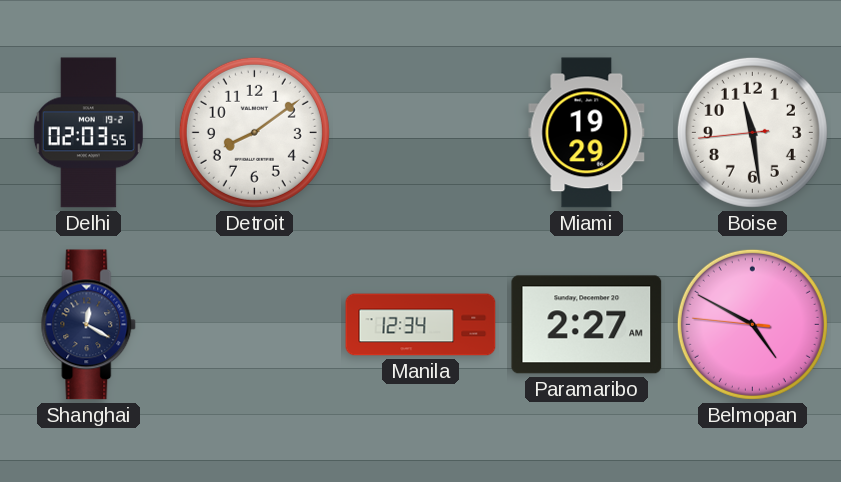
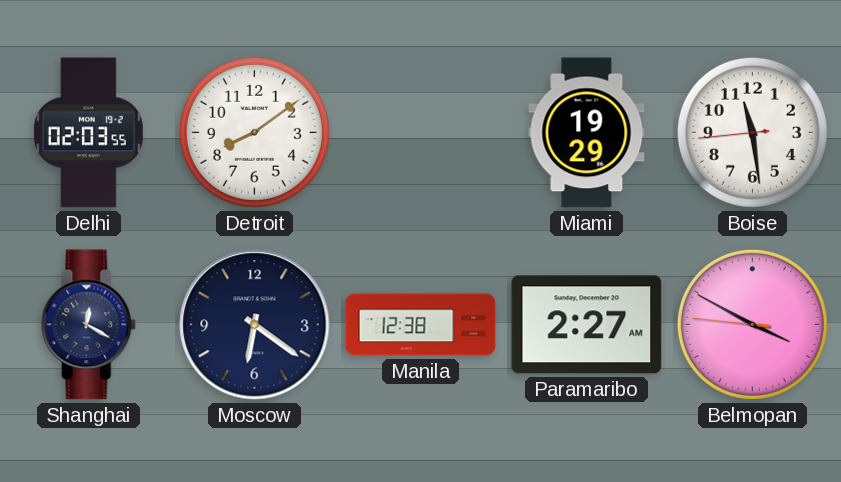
Moscow: none -> 6:21 (255, 325)
Manila: 12:34 -> 12:38 (421, 325)
Belmopan: 4:49 -> 3:49 (752, 324)
